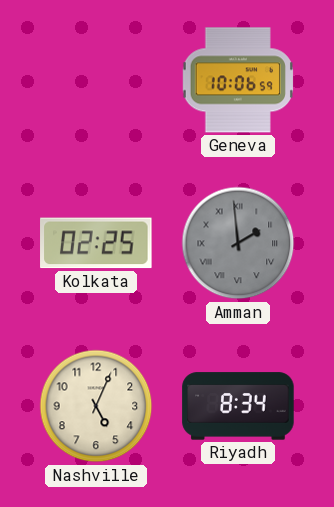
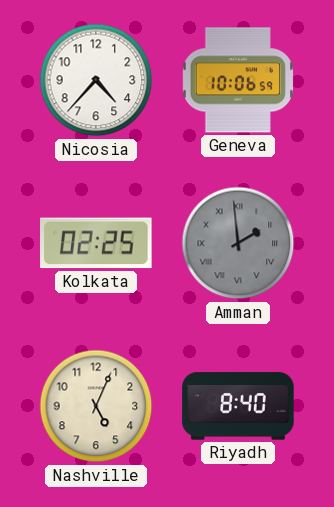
Nicosia: none -> 4:37 (96, 80)
Riyadh: 8:34 -> 8:40 (238, 406)
